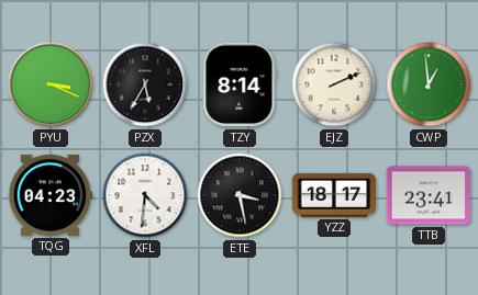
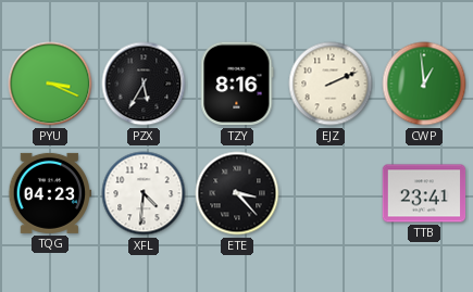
TZY: 8:14 -> 8:16 (237, 84)
ETE: 3:28 -> 3:23 (237, 193)
YZZ: 18:17 -> none (334, 195)
